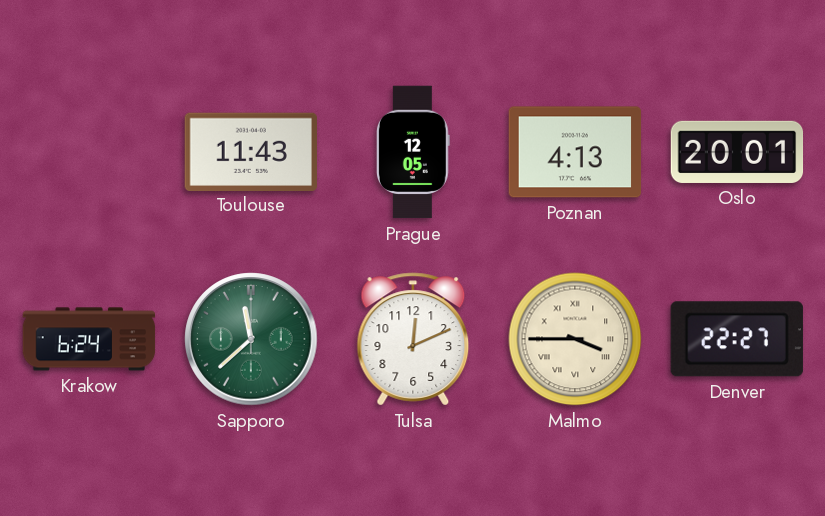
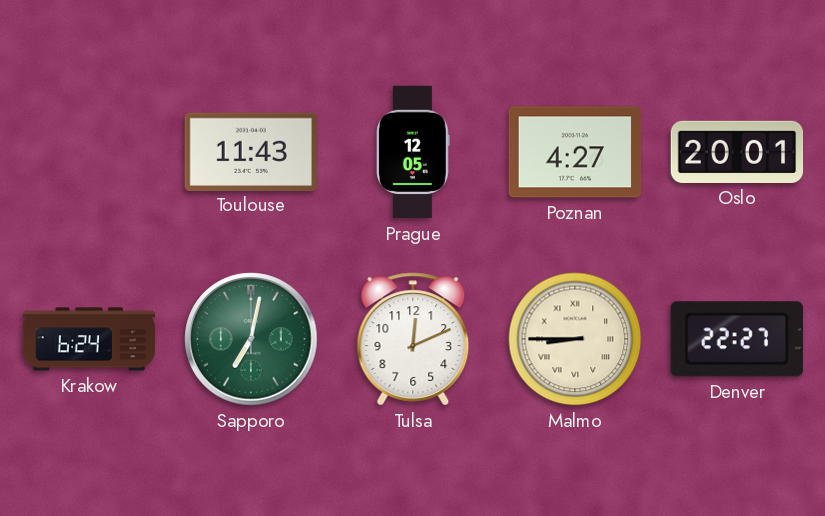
Poznan: 4:13 -> 4:27 (575, 152)
Sapporo: 11:38 -> 7:02 (251, 339)
Malmo: 3:45 -> 8:45 (575, 339)
